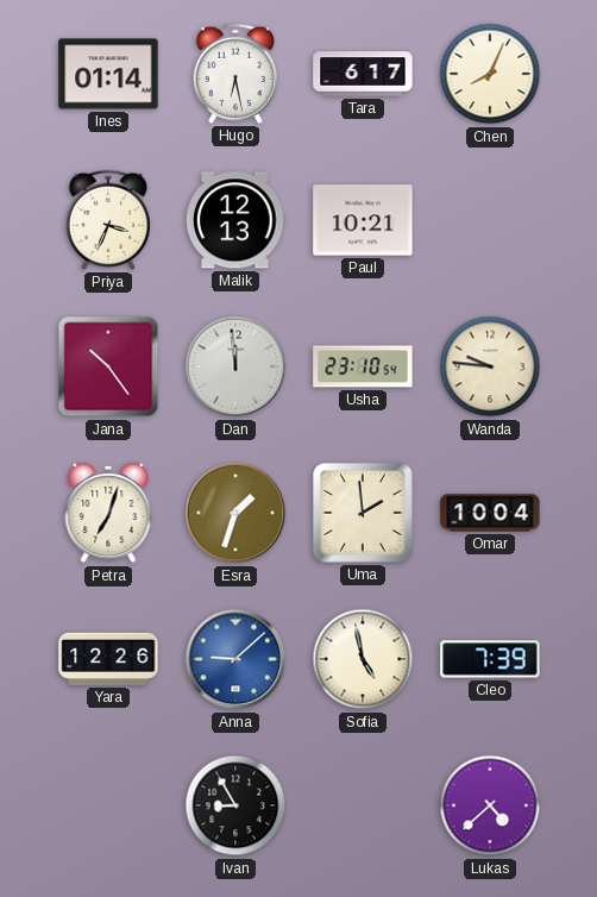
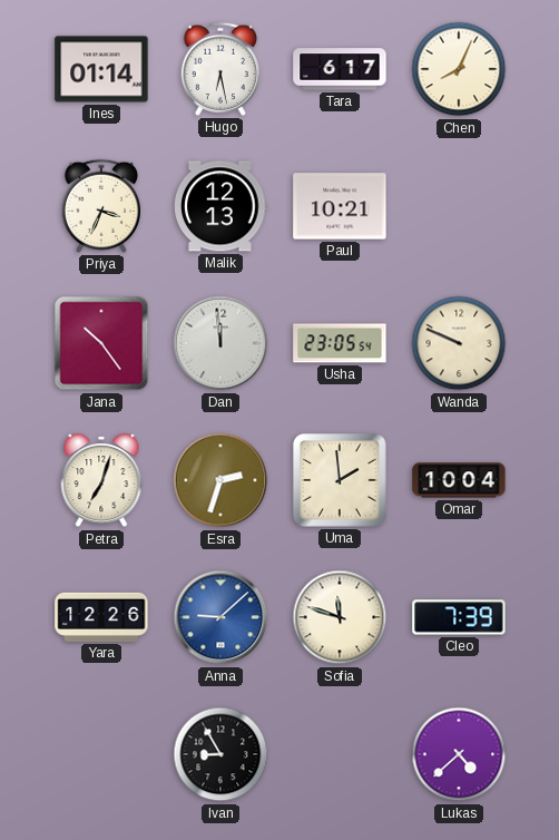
Usha: 23:10 -> 23:05 (340, 343)
Wanda: 9:46 -> 9:49 (459, 343)
Esra: 1:33 -> 2:33 (220, 480)
Sofia: 4:58 -> 11:48 (340, 617)
